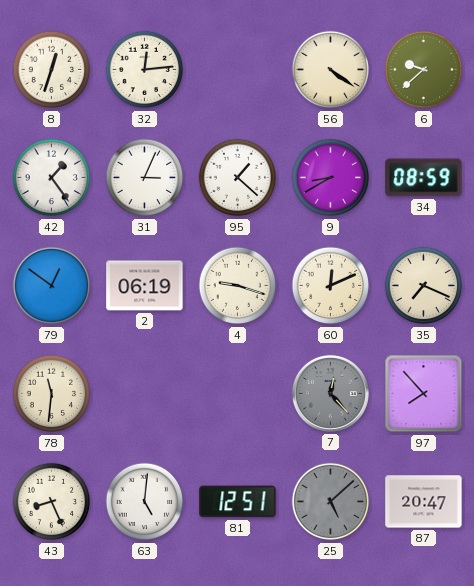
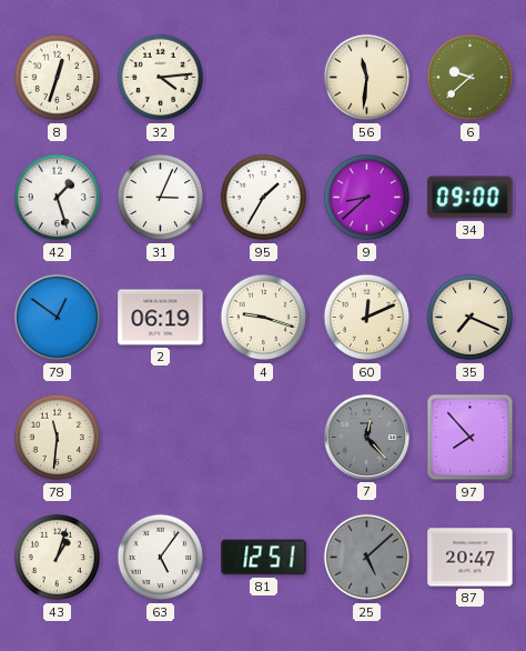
32: 12:14 -> 4:14 (161, 78)
56: 4:21 -> 11:31 (367, 78)
42: 1:24 -> 1:27 (58, 198)
95: 1:22 -> 1:35 (264, 198)
9: 8:40 -> 8:38 (367, 198)
34: 08:59 -> 09:00 (471, 198)
43: 8:26 -> 1:03 (58, 558)
63: 5:01 -> 5:06 (161, 558)
